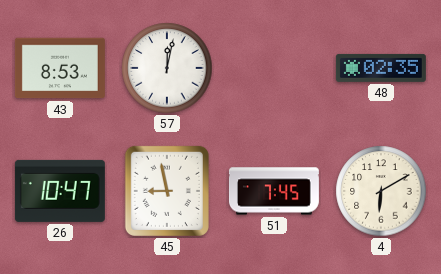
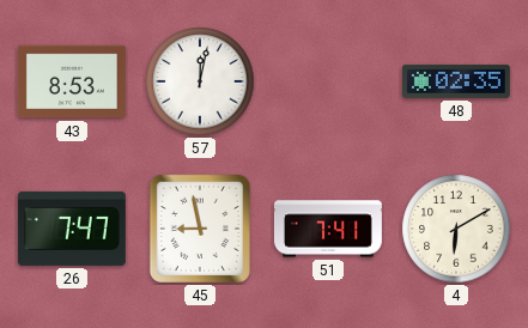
26: 10:47 -> 7:47 (72, 229)
51: 7:45 -> 7:41 (328, 229)
